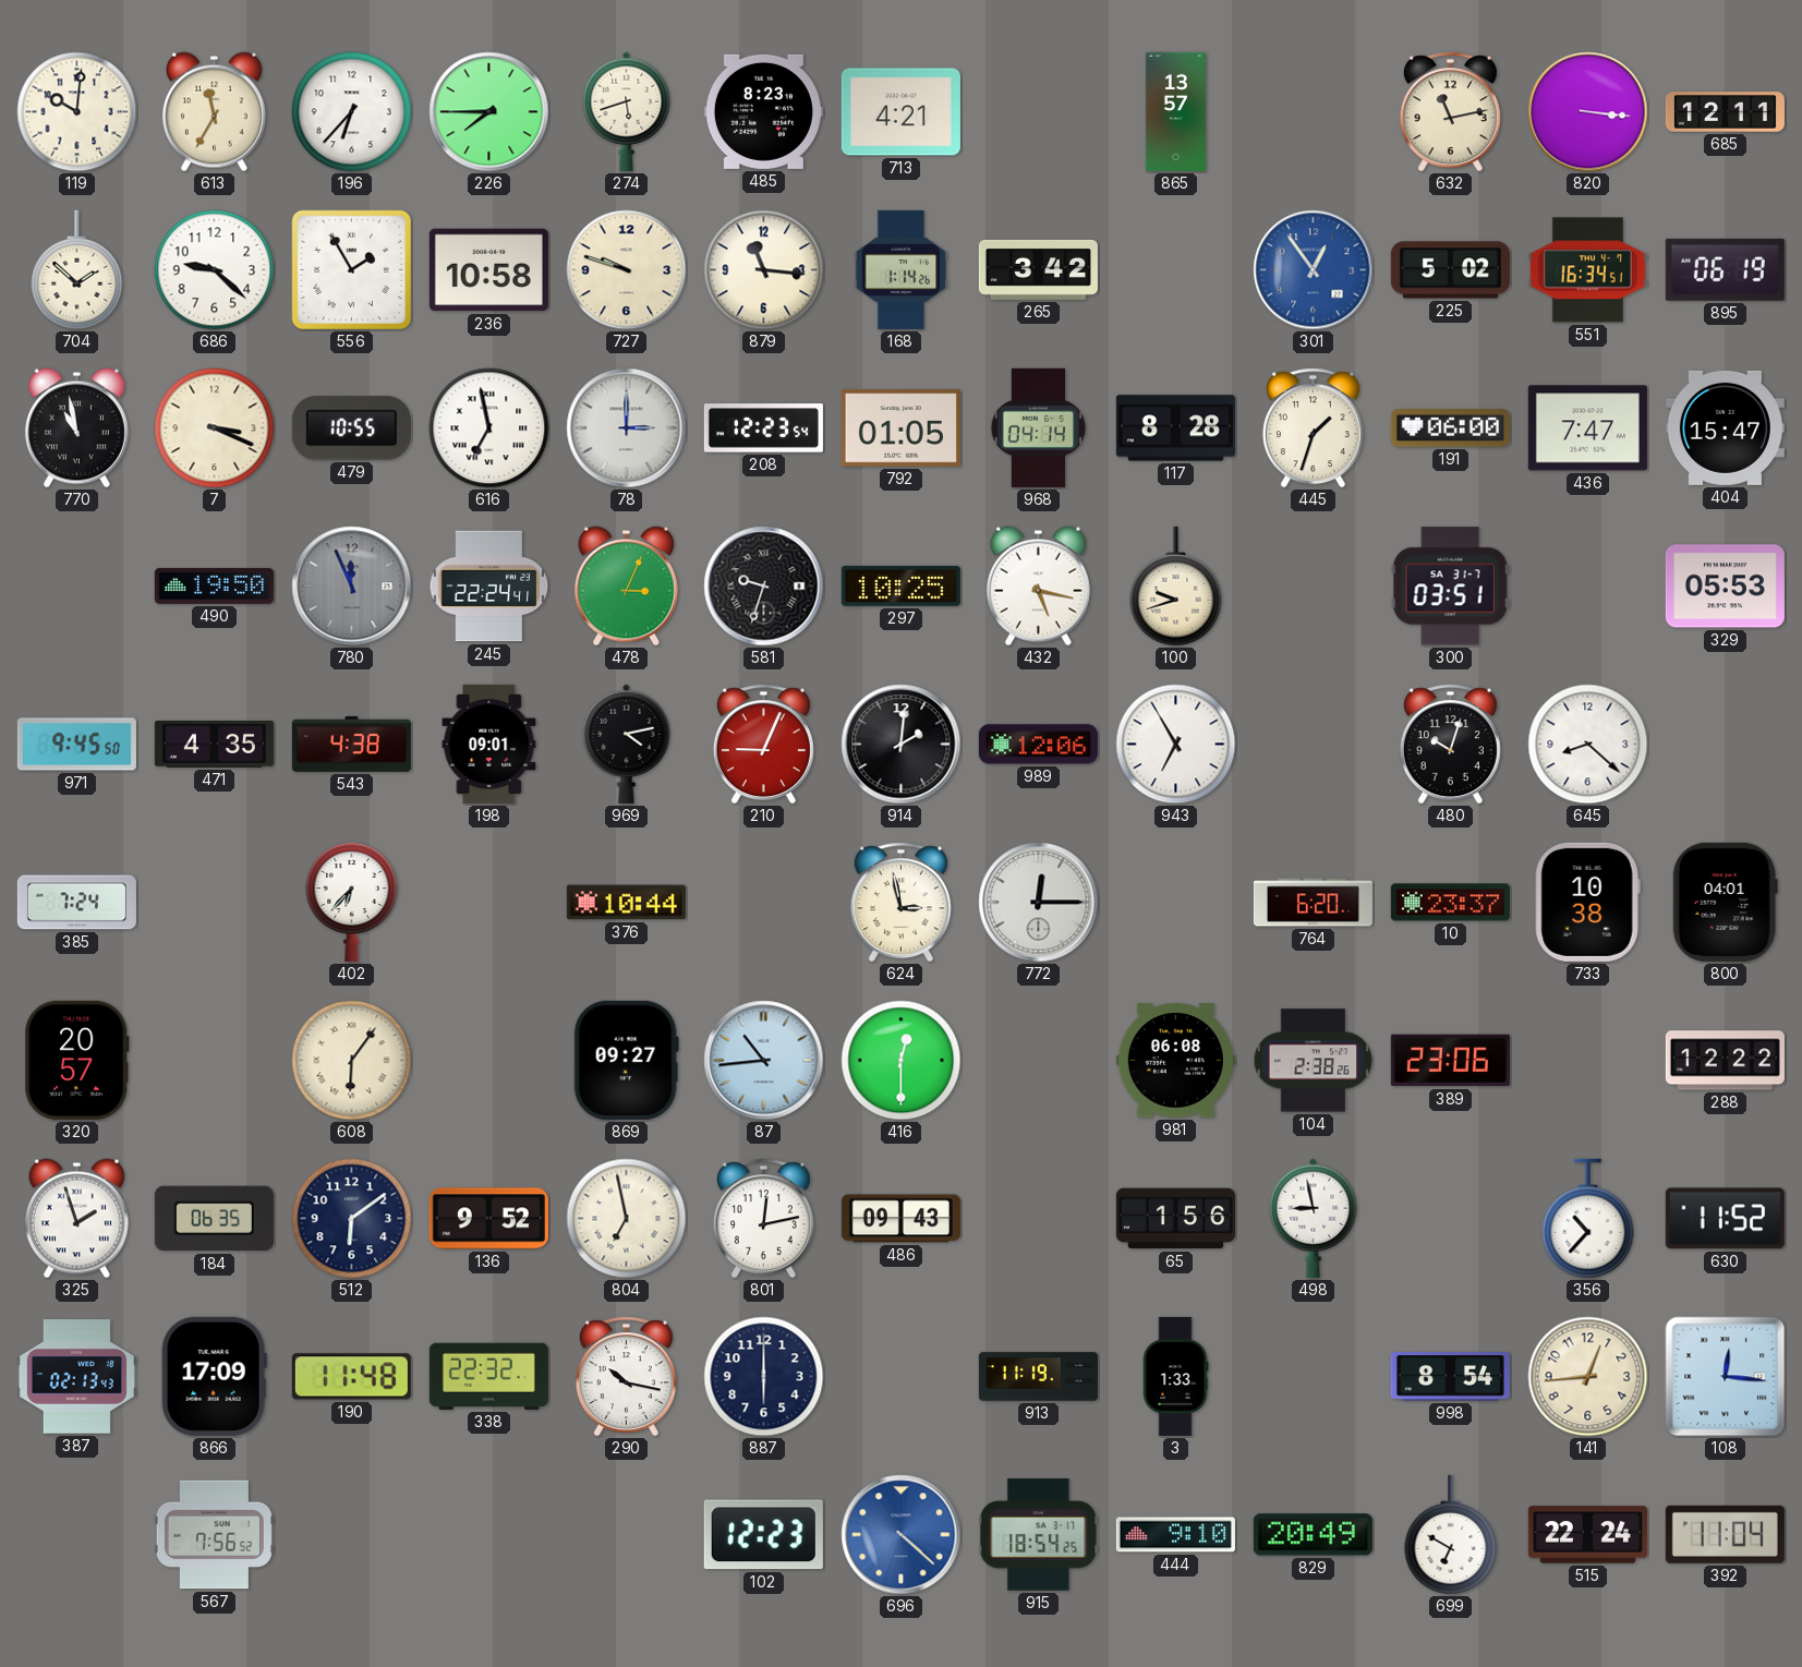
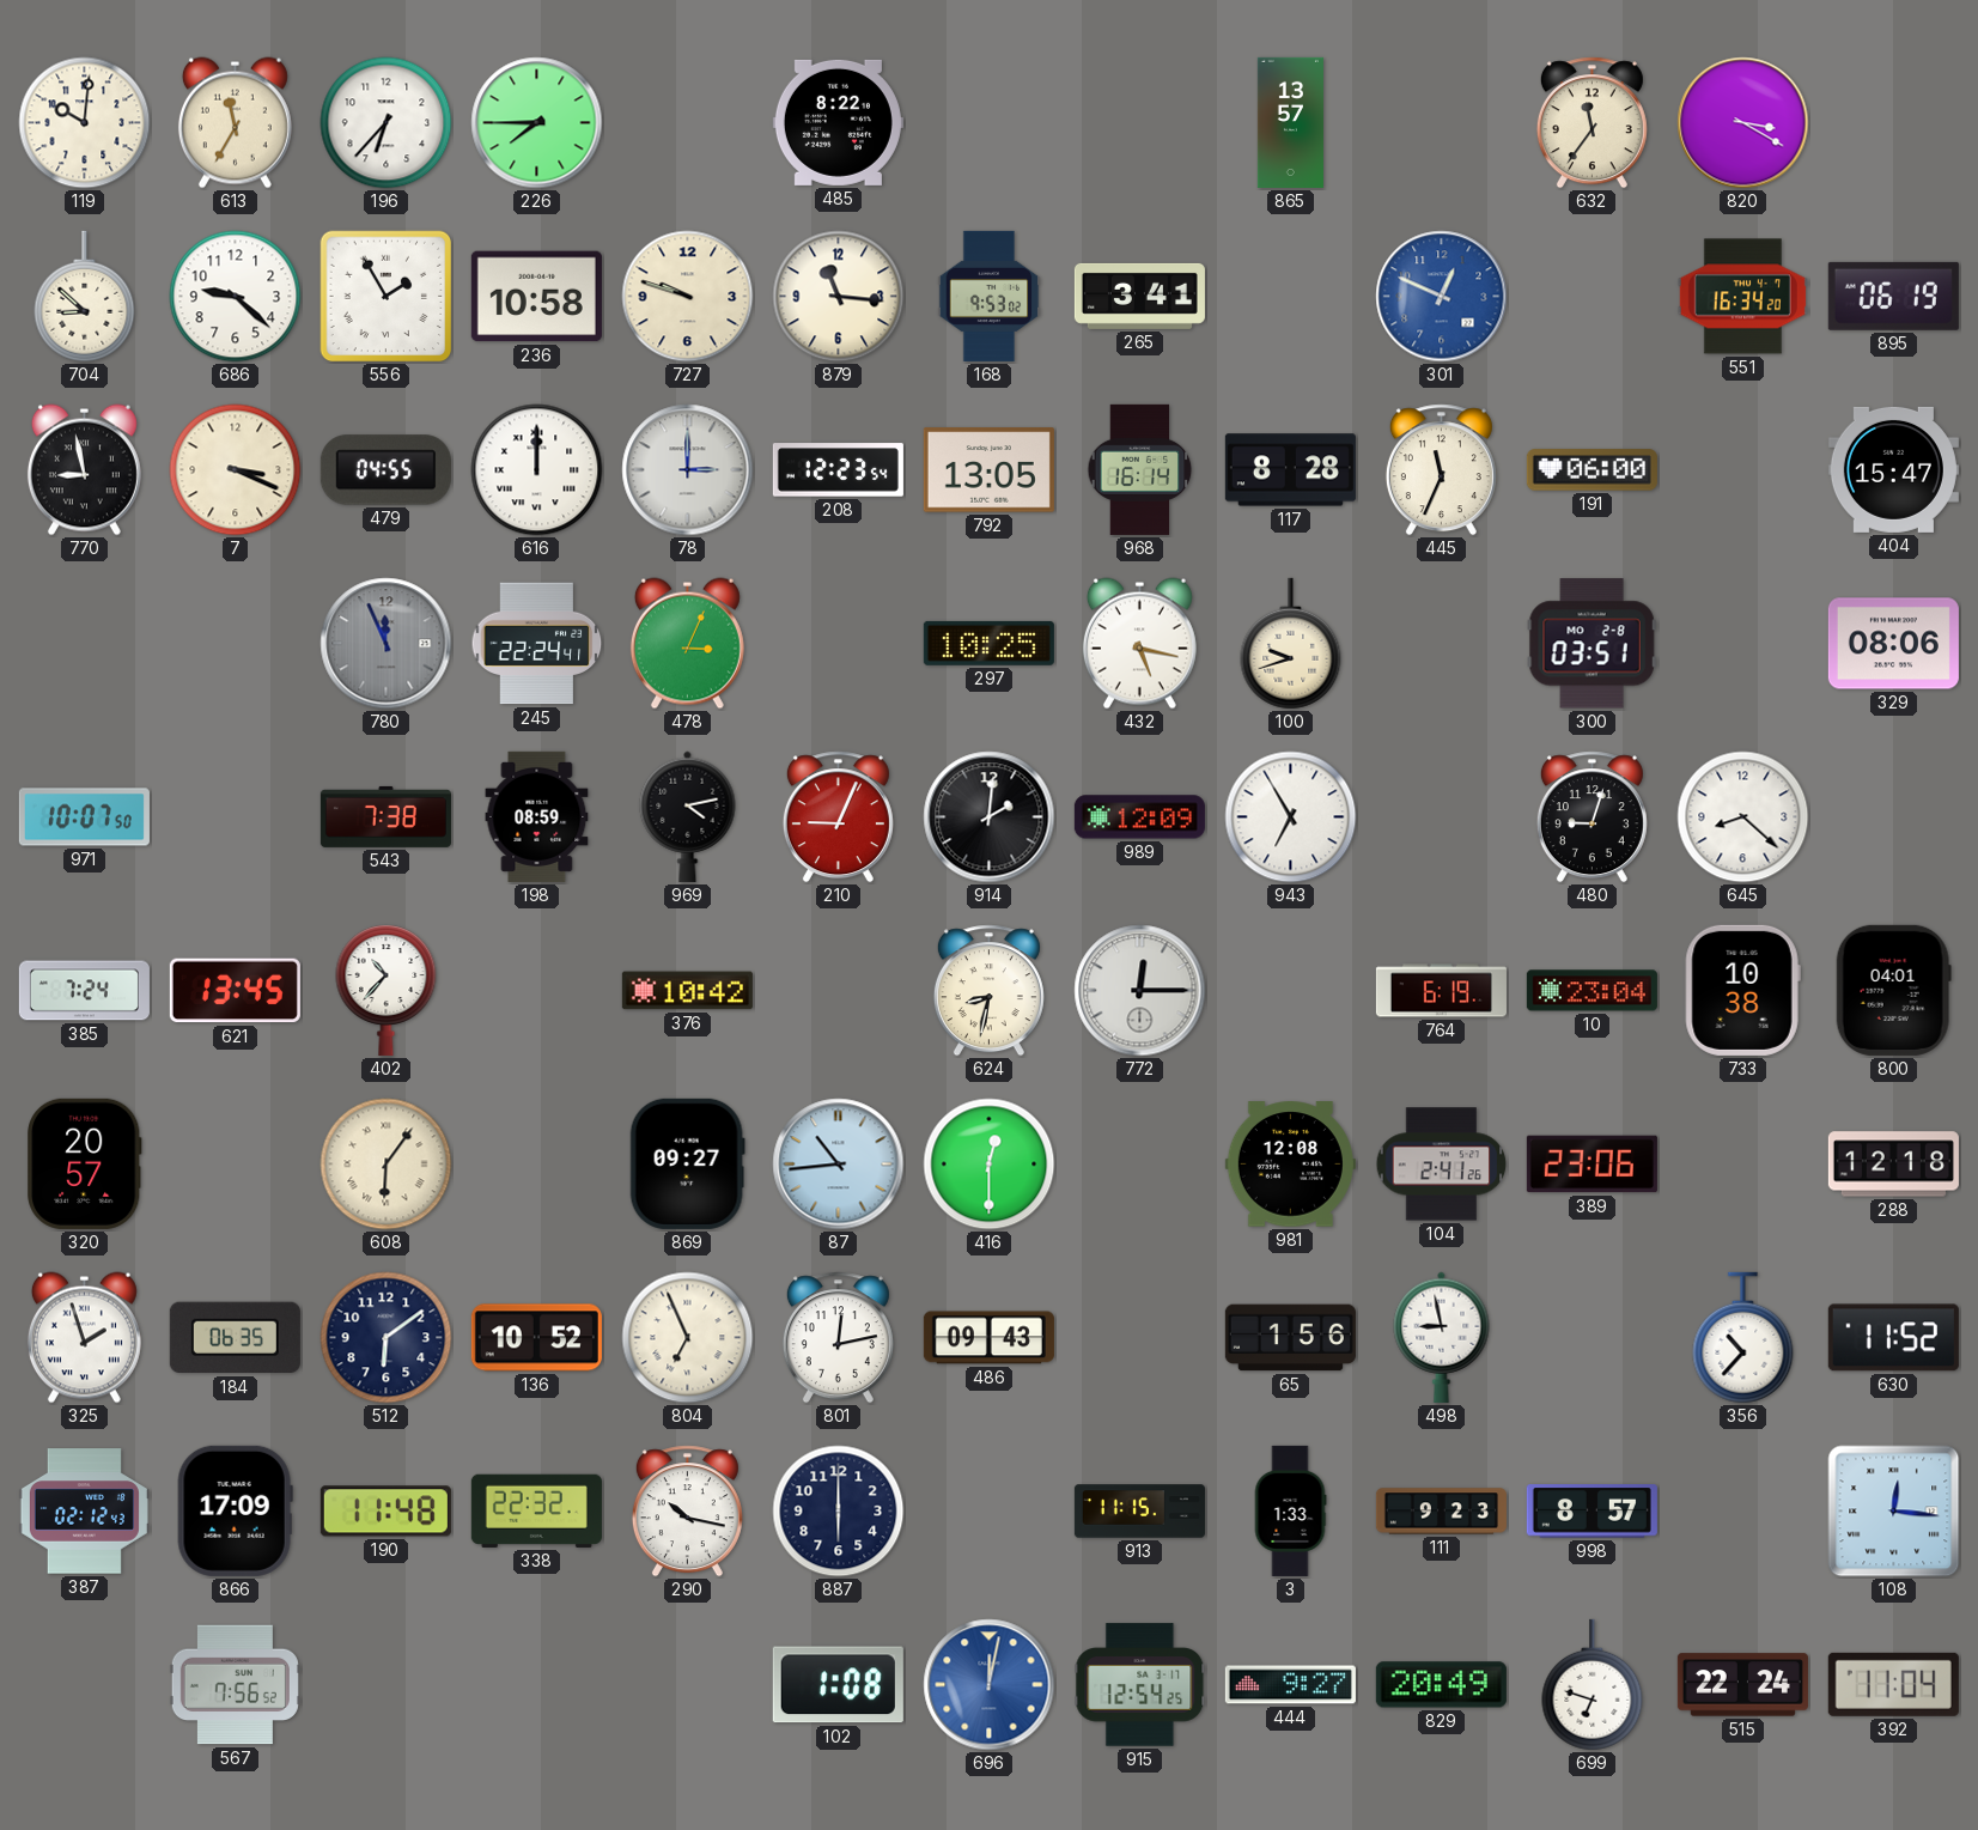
274: 5:42 -> none (627, 111)
485: 8:23 -> 8:22 (838, 122)
713: 4:21 -> none (900, 112)
632: 11:13 -> 11:36 (1591, 123)
820: 3:16 -> 3:20 (1743, 123)
685: 12:11 -> none (1725, 112)
704: 1:52 -> 8:52 (85, 297)
168: 1:14 -> 9:53 (990, 296)
265: 3:42 -> 3:41 (1139, 296)
301: 12:54 -> 12:49 (1442, 297)
225: 5:02 -> none (1450, 270)
551: 16:34:51 -> 16:34:20 (1742, 297)
770: 10:58 -> 8:58 (84, 470)
479: 10:55 -> 04:55 (385, 470)
616: 6:58 -> 12:00 (537, 470)
792: 01:05 -> 13:05 (988, 470)
968: 04:14 -> 16:14 (1140, 469)
445: 1:33 -> 11:34 (1441, 470)
436: 7:47 -> none (1587, 428)
490: 19:50 -> none (214, 585)
581: 9:33 -> none (764, 587)
300 date: SA 31-7 -> MO 2-8 (1591, 644)
329: 05:53 -> 08:06 (1893, 644)
971: 9:45 -> 10:07 (84, 817)
471: 4:35 -> none (214, 744)
543: 4:38 -> 7:38 (385, 816)
198: 09:01 -> 08:59 (537, 816)
989: 12:06 -> 12:09 (1139, 817)
480: 10:03 -> 9:03 (1591, 817)
621: none -> 13:45 (235, 991)
402: 6:37 -> 10:37 (387, 990)
376: 10:44 -> 10:42 (687, 991)
624: 2:58 -> 8:32 (988, 991)
764: 6:20 -> 6:19 (1441, 991)
10: 23:37 -> 23:04 (1591, 991)
981: 06:08 -> 12:08 (1290, 1165)
104: 2:38 -> 2:41 (1442, 1165)
288: 12:22 -> 12:18 (1893, 1165)
136: 9:52 -> 10:52 (536, 1338)
804: 6:58 -> 6:56 (688, 1338)
387: 02:13 -> 02:12 (84, 1512)
913: 11:19 -> 11:15 (1139, 1512)
111: none -> 9:23 (1441, 1512)
998: 8:54 -> 8:57 (1591, 1512)
141: 12:44 -> none (1588, 1377)
102: 12:23 -> 1:08 (838, 1685)
696: 4:22 -> 12:02 (990, 1685)
915: 18:54 -> 12:54 (1140, 1685)
444: 9:10 -> 9:27 (1290, 1685)
699: 6:50 -> 6:48 (1593, 1685)
